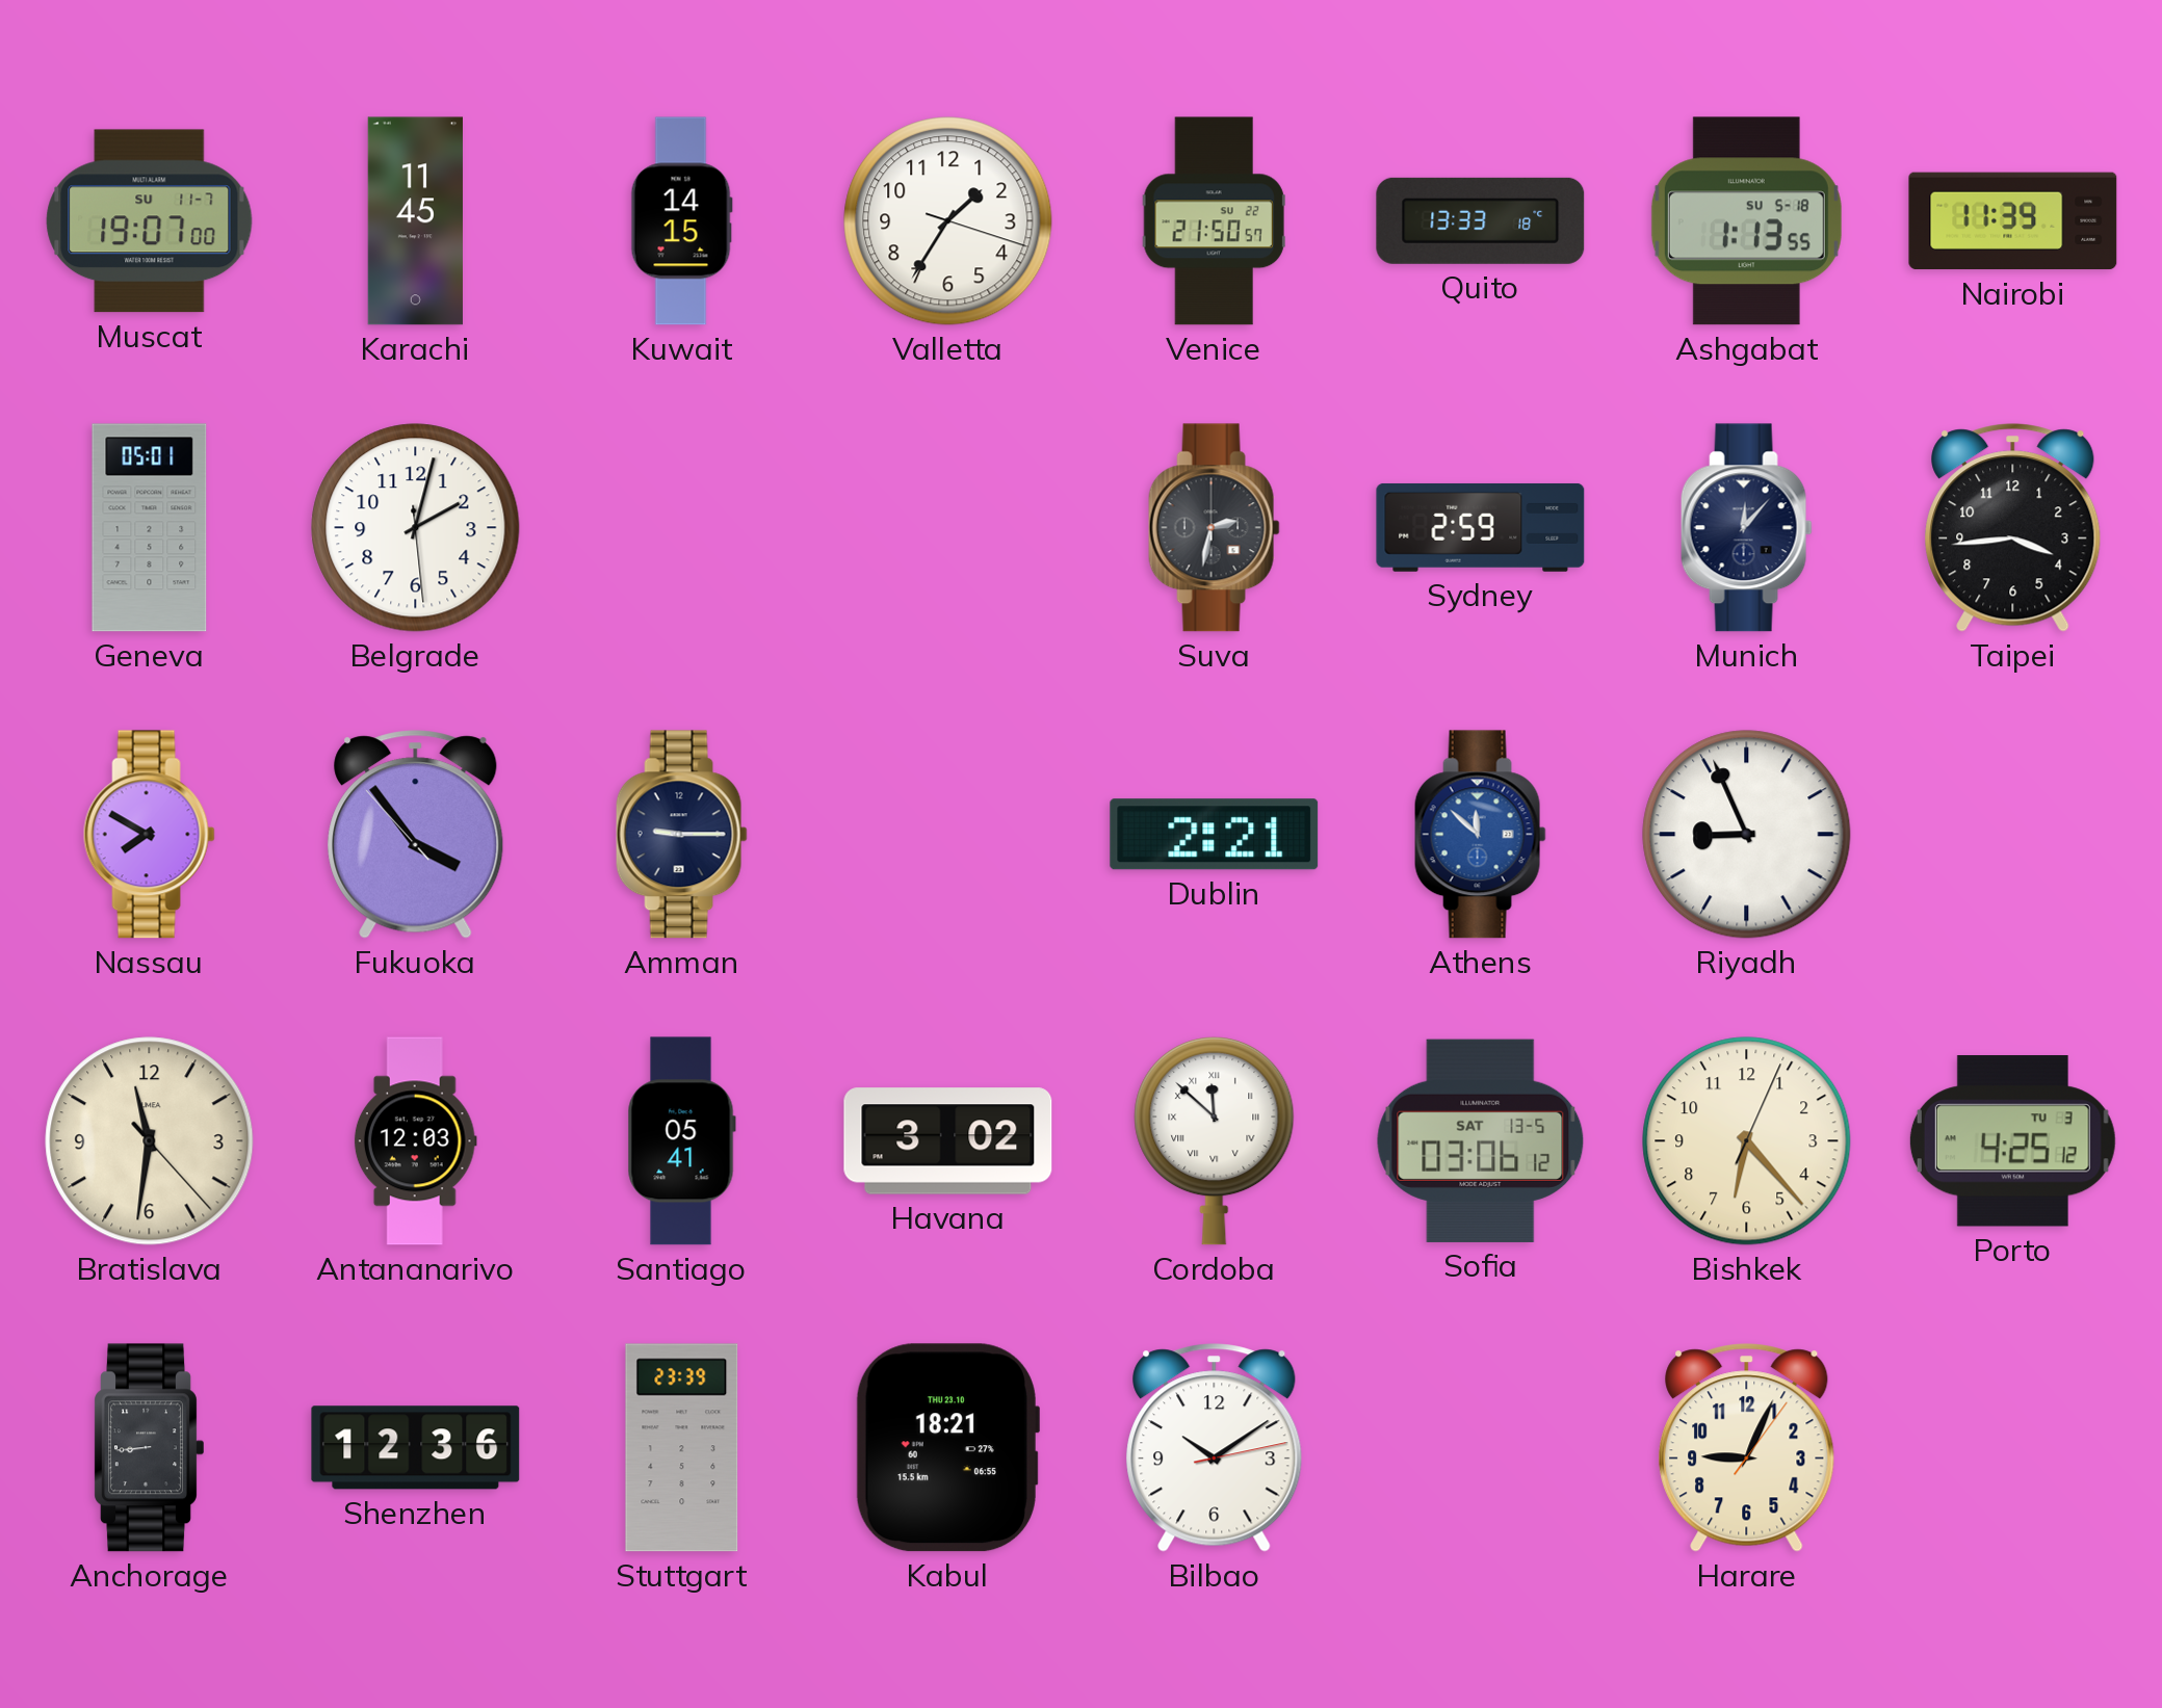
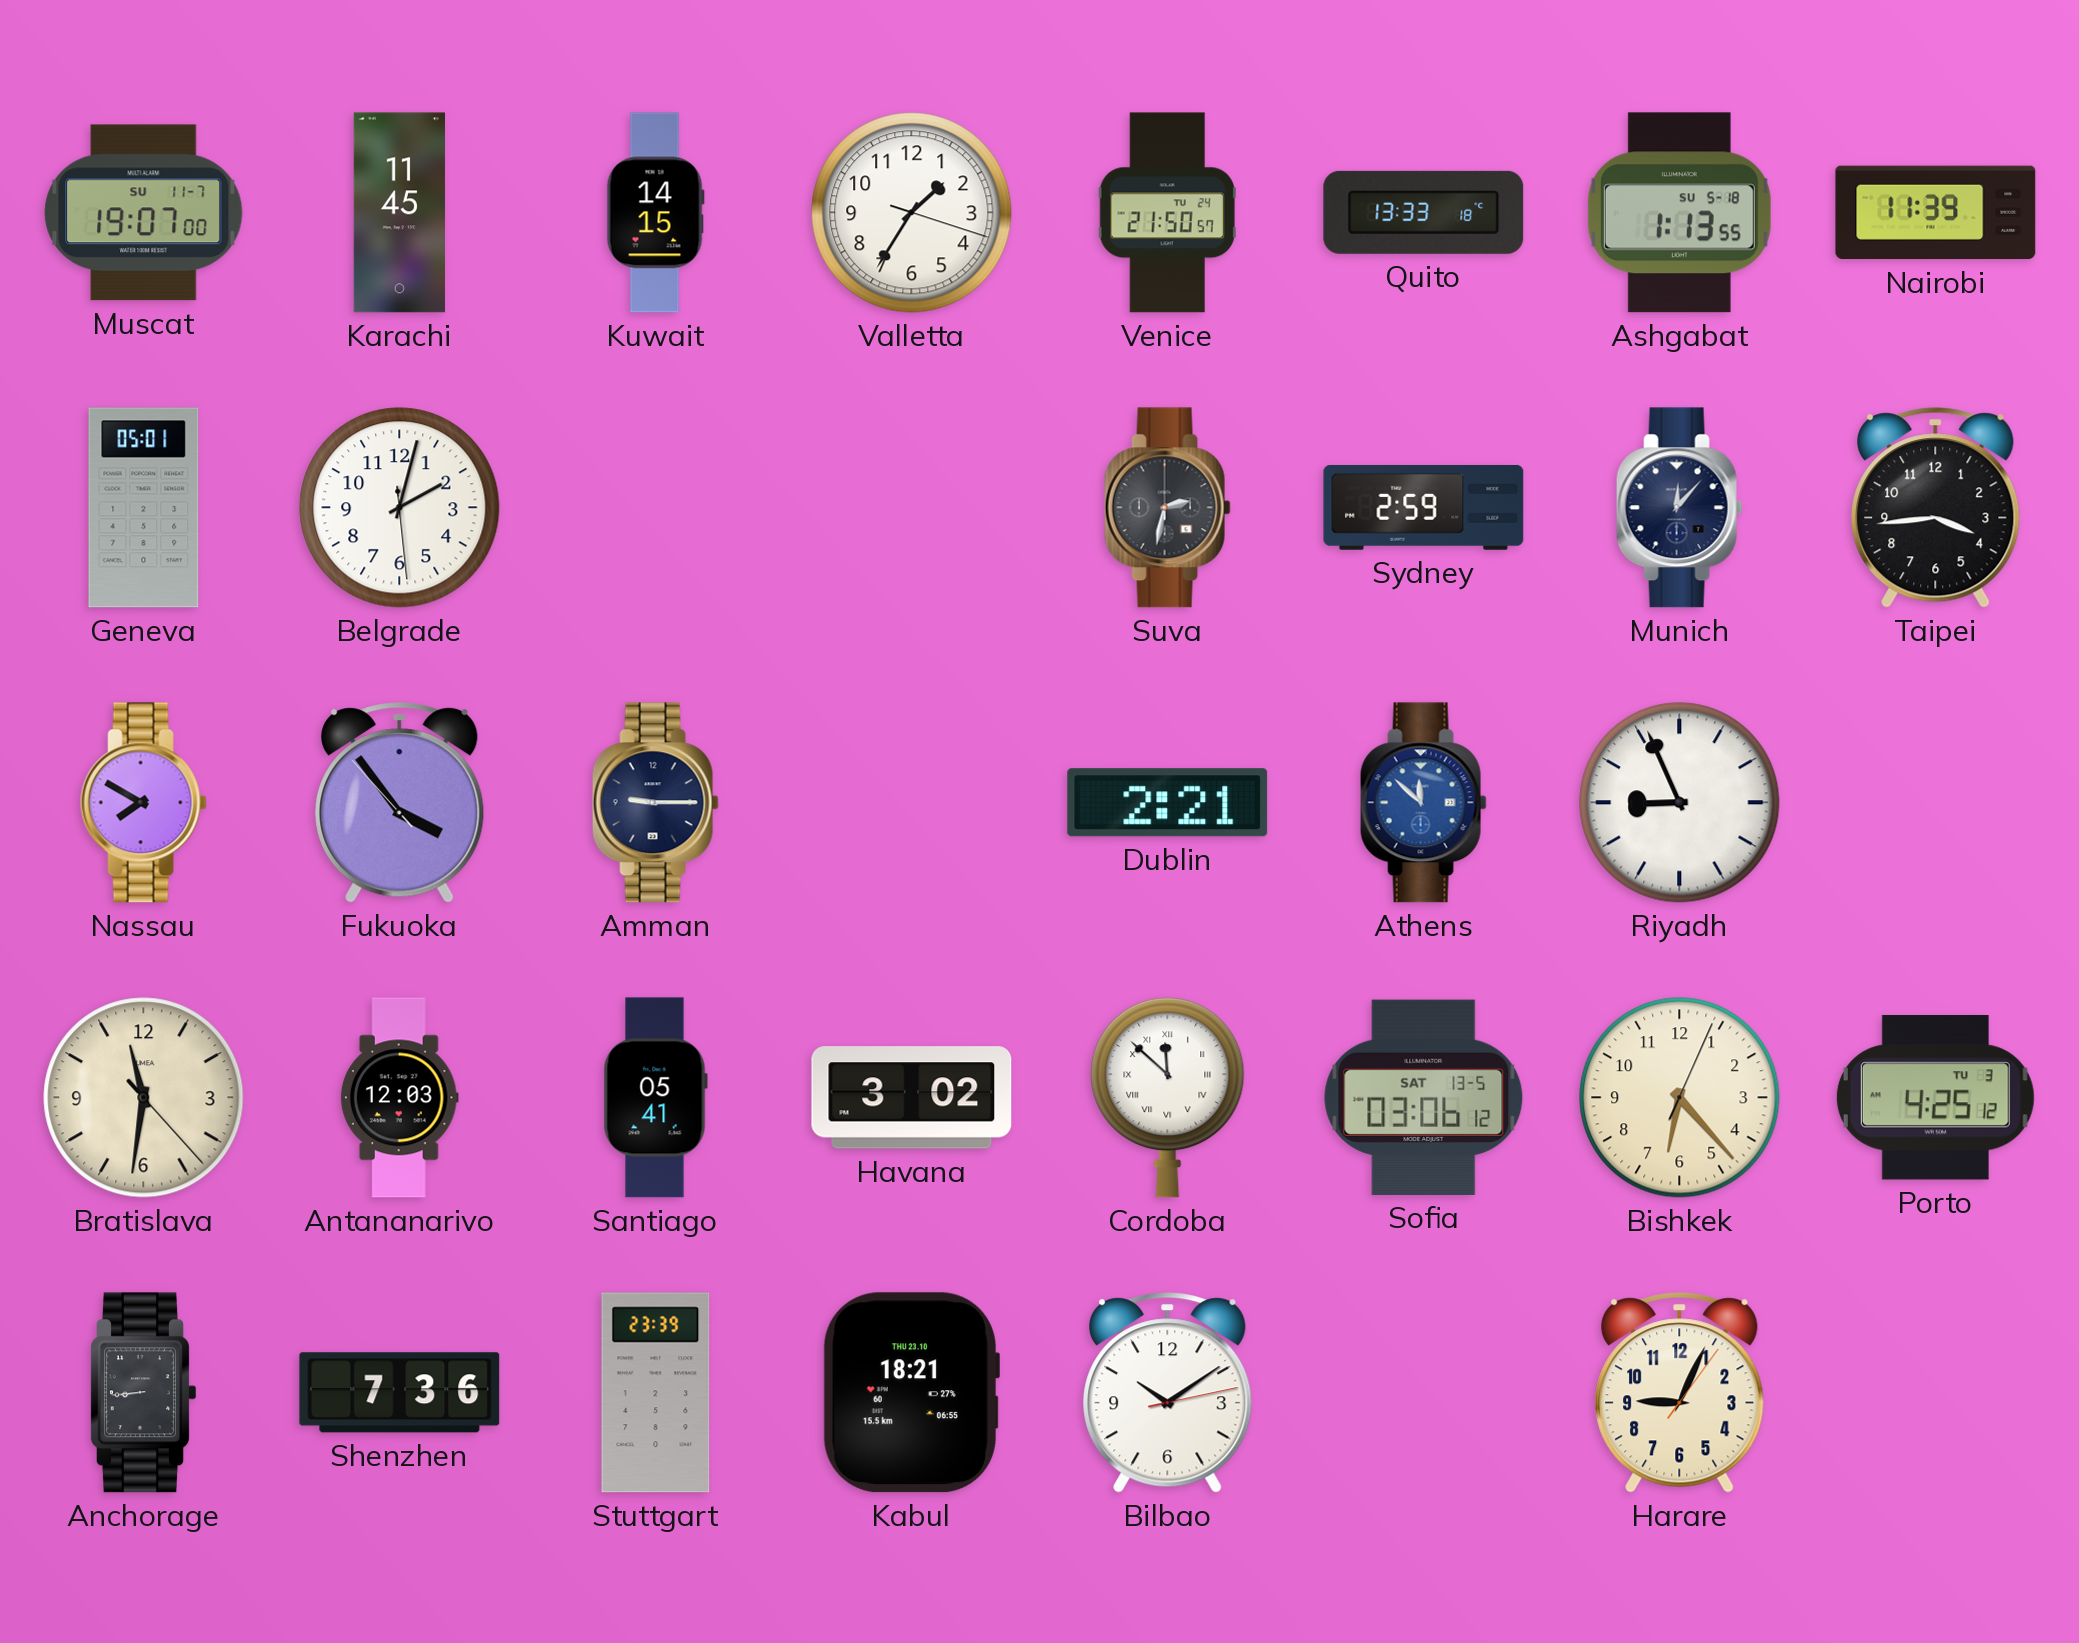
Venice date: SU 22 -> TU 24 (1167, 213)
Shenzhen: 12:36 -> 7:36 (400, 1393)
